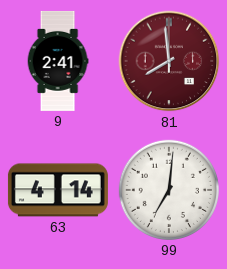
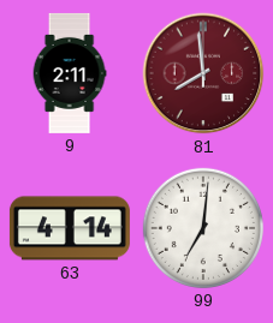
9: 2:41 -> 2:11 (70, 73)
